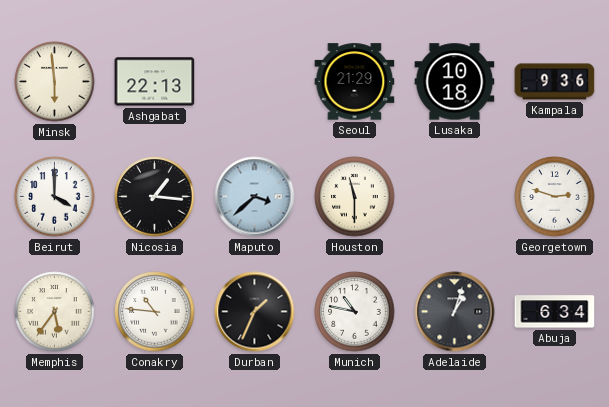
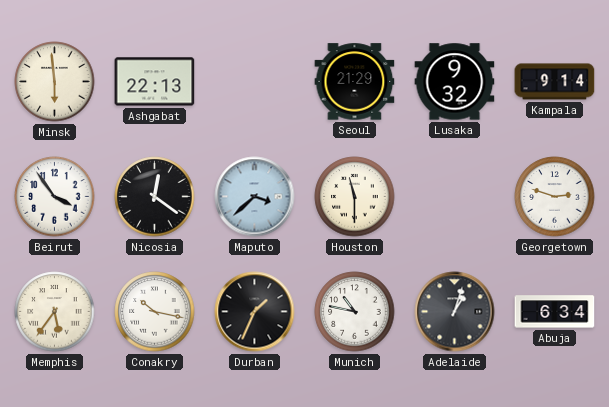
Lusaka: 10:18 -> 9:32 (455, 82)
Kampala: 9:36 -> 9:14 (555, 82)
Beirut: 4:00 -> 3:54 (55, 197)
Nicosia: 1:16 -> 12:21 (155, 197)
Conakry: 10:46 -> 10:17 (155, 312)
